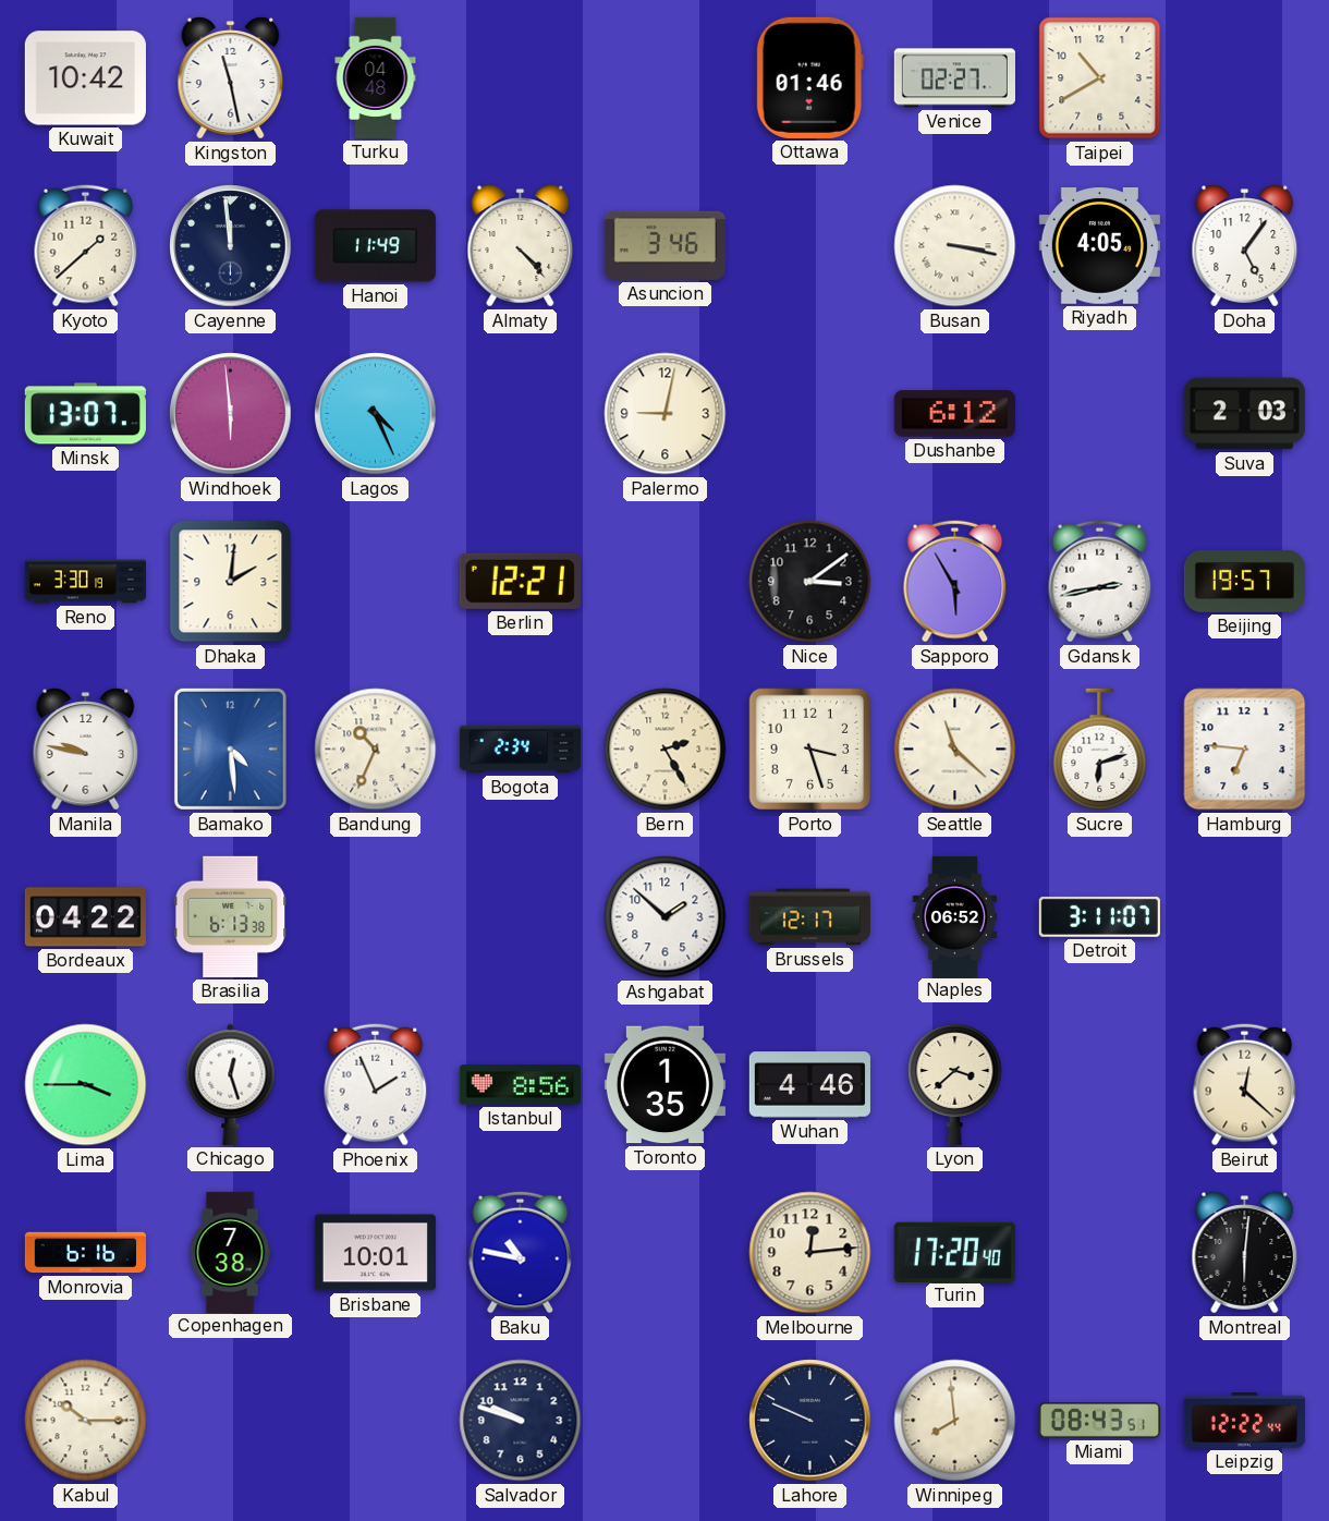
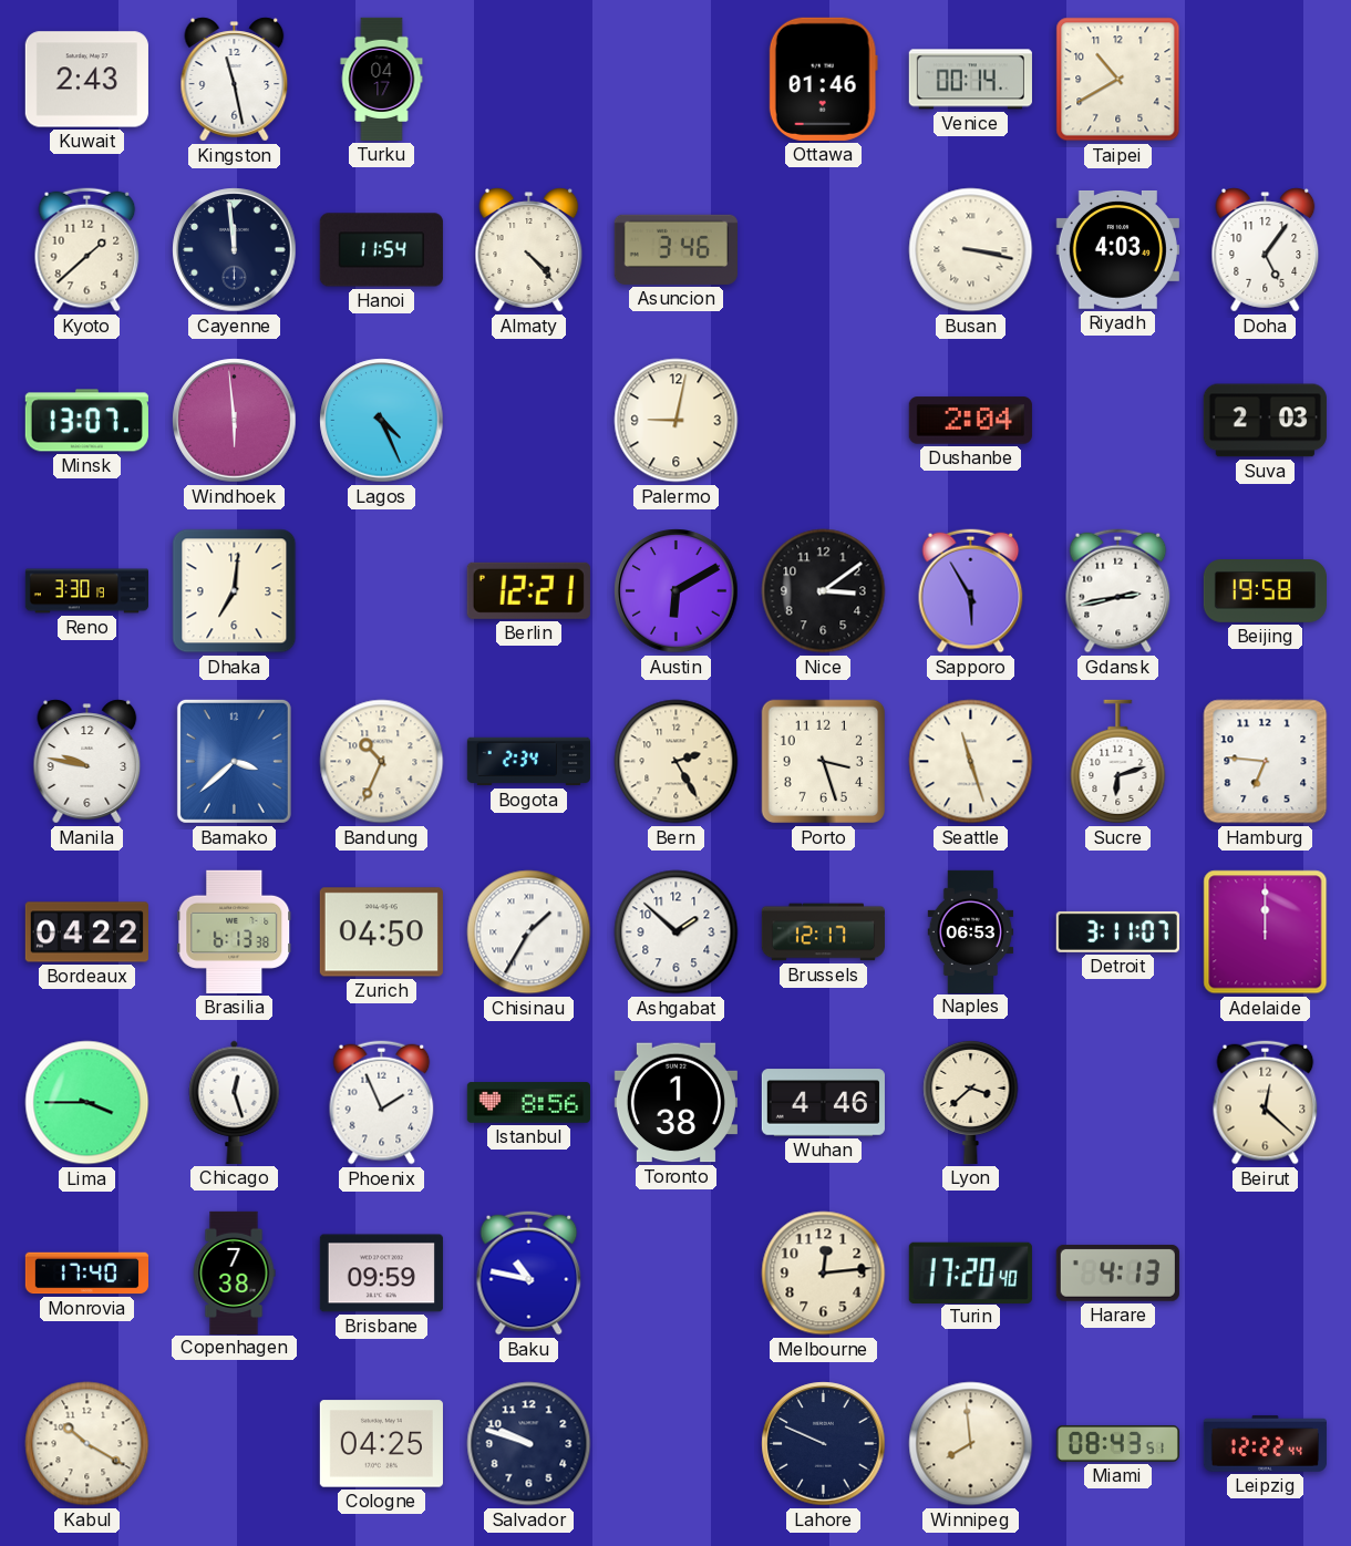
Kuwait: 10:42 -> 2:43 (86, 80)
Turku: 04:48 -> 04:17 (382, 79)
Venice: 02:27 -> 00:14 (970, 80)
Hanoi: 11:49 -> 11:54 (381, 250)
Riyadh: 4:05 -> 4:03 (1117, 250)
Dushanbe: 6:12 -> 2:04 (970, 421)
Dhaka: 2:01 -> 7:01 (235, 591)
Austin: none -> 6:10 (677, 591)
Beijing: 19:57 -> 19:58 (1265, 591)
Bamako: 4:29 -> 3:38 (234, 761)
Seattle: 11:22 -> 11:27 (971, 762)
Zurich: none -> 04:50 (381, 932)
Chisinau: none -> 1:35 (529, 932)
Naples: 06:52 -> 06:53 (971, 931)
Adelaide: none -> 12:00 (1266, 932)
Toronto: 1:35 -> 1:38 (675, 1103)
Monrovia: 6:16 -> 17:40 (86, 1274)
Brisbane: 10:01 -> 09:59 (381, 1274)
Harare: none -> 4:13 (1117, 1272)
Montreal: 6:01 -> none (1245, 1253)
Kabul: 10:15 -> 10:20 (87, 1444)
Cologne: none -> 04:25 (381, 1444)
